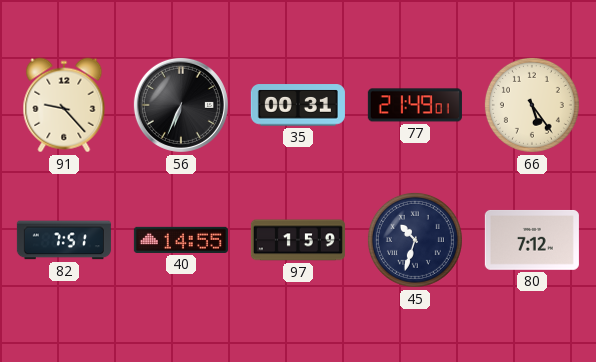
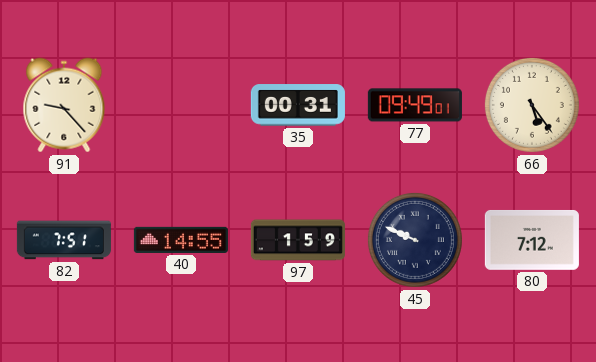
56: 6:34 -> none (181, 105)
77: 21:49 -> 09:49 (415, 105)
45: 10:33 -> 9:49 (415, 240)
